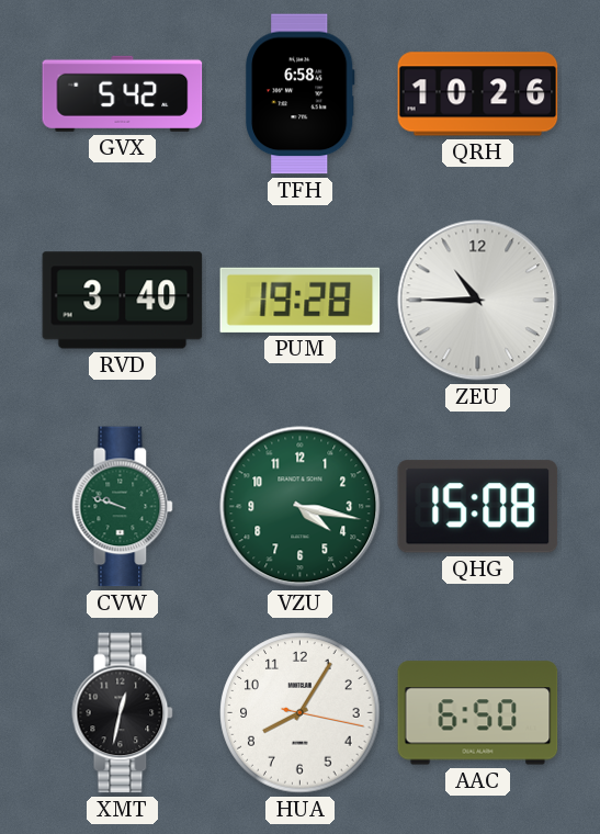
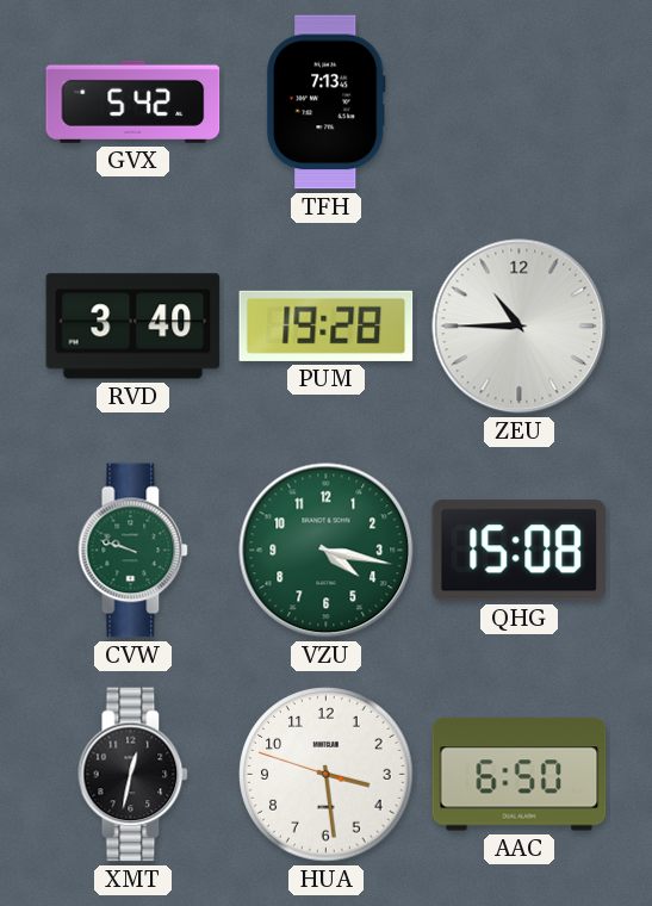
TFH: 6:58 -> 7:13 (327, 103)
QRH: 10:26 -> none (478, 94)
HUA: 8:05 -> 3:28 (327, 775)
